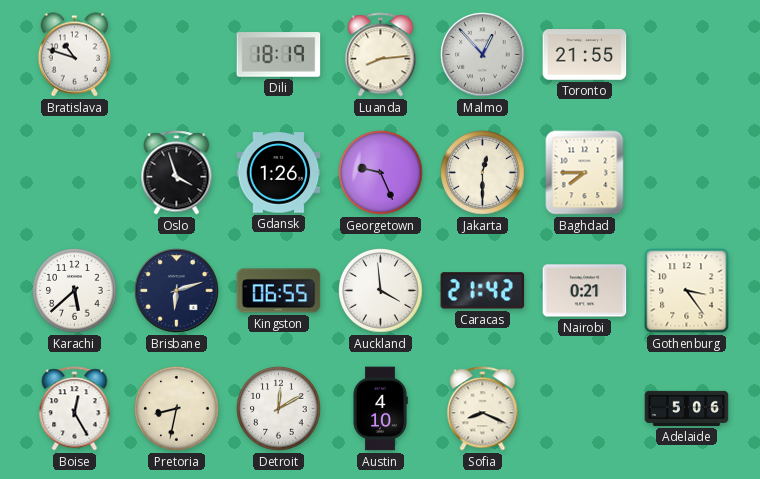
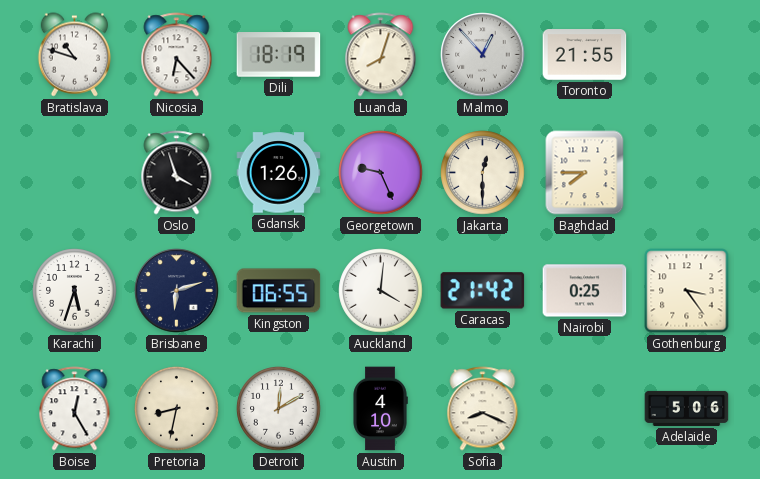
Nicosia: none -> 6:23 (177, 55)
Luanda: 8:14 -> 8:03 (381, 55)
Karachi: 5:38 -> 5:33 (75, 291)
Auckland: 3:59 -> 4:01 (381, 291)
Nairobi: 0:21 -> 0:25 (585, 291)
